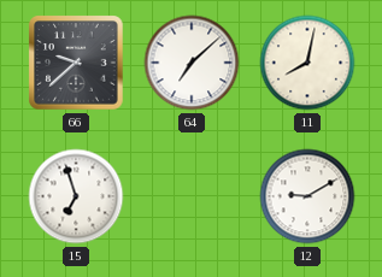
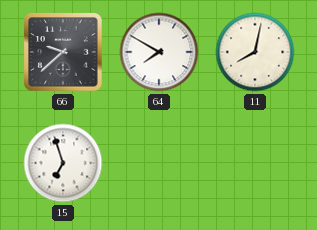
64: 7:08 -> 7:50 (159, 52)
12: 9:10 -> none (307, 196)
